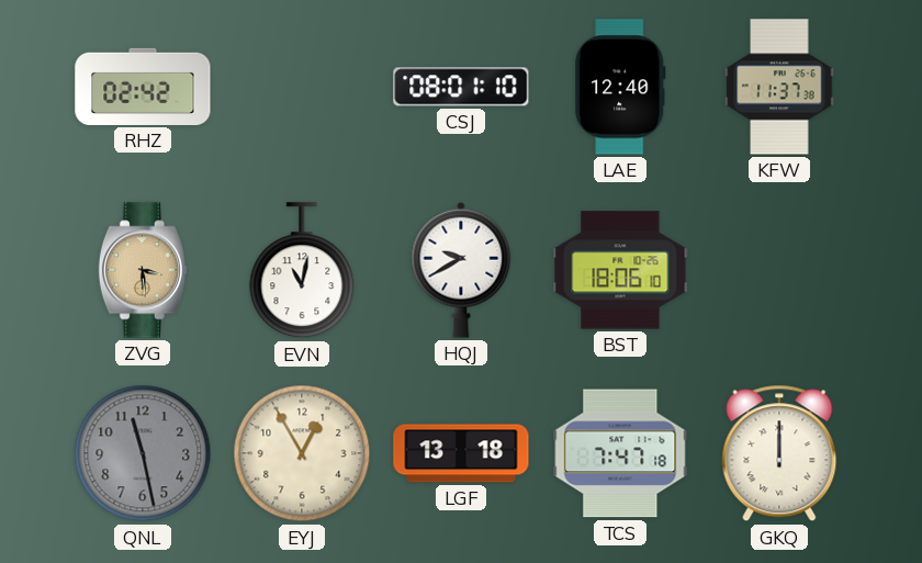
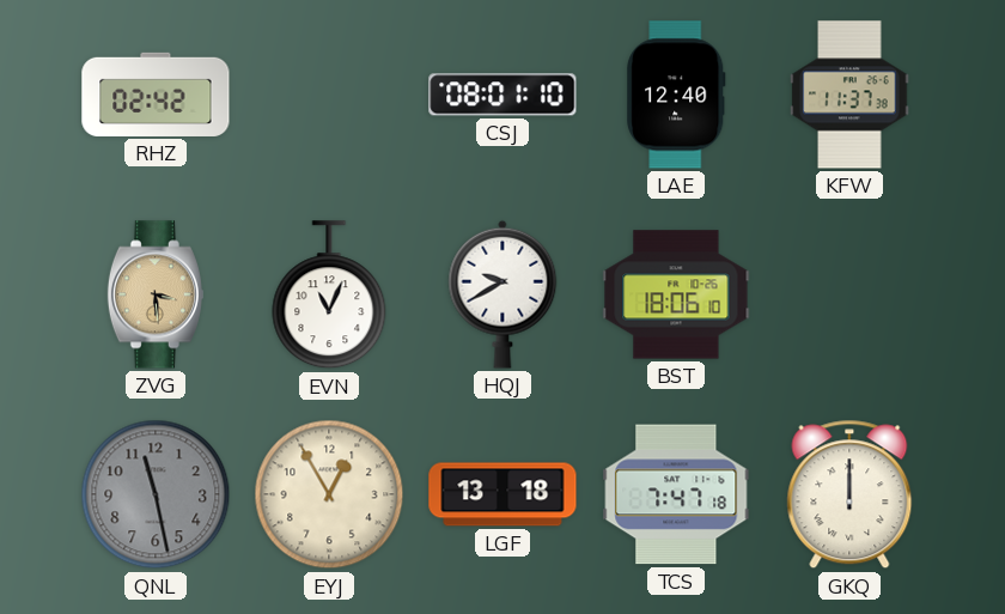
EVN: 11:02 -> 11:04 (329, 296)
